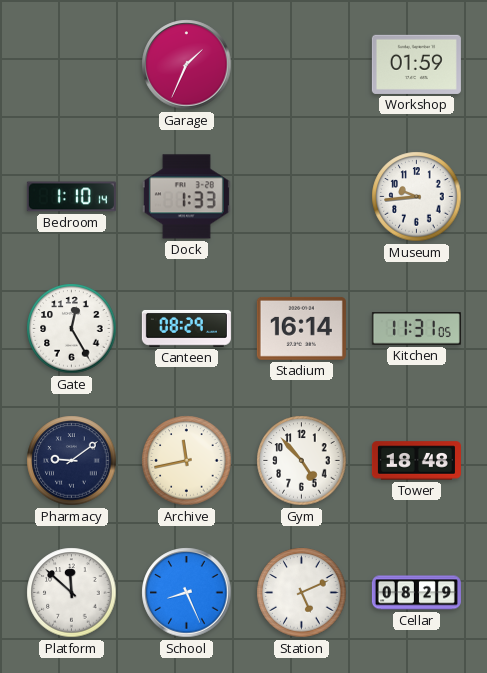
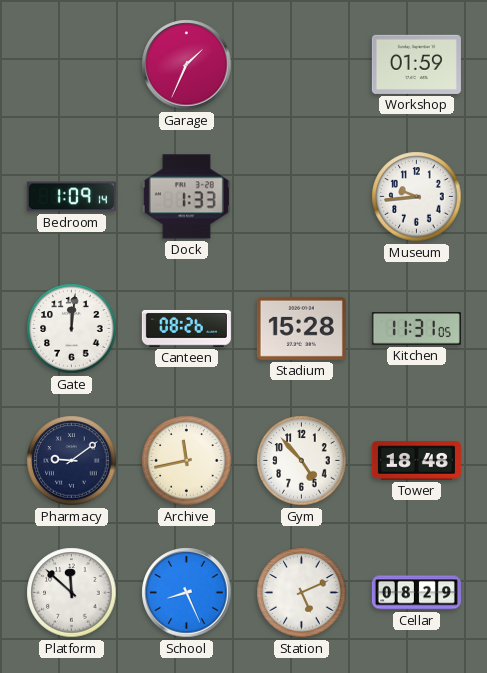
Bedroom: 1:10 -> 1:09 (71, 197)
Gate: 12:25 -> 12:01 (72, 329)
Canteen: 08:29 -> 08:26 (186, 329)
Stadium: 16:14 -> 15:28 (301, 328)
